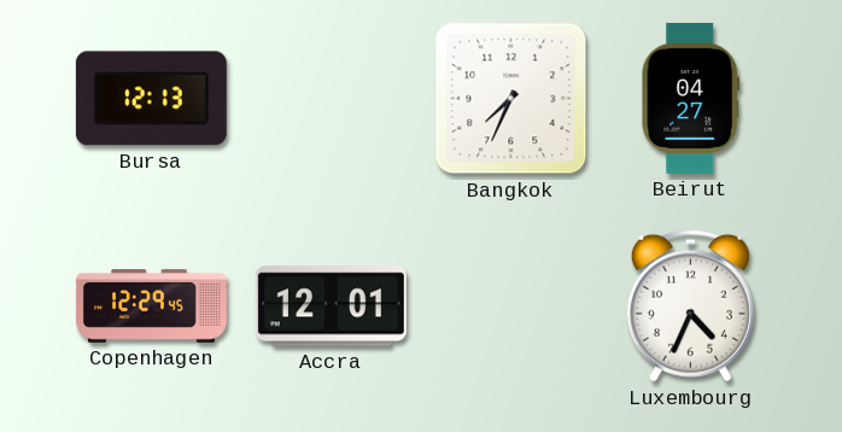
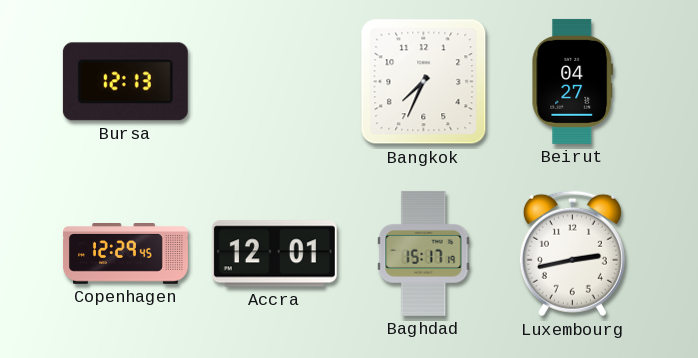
Baghdad: none -> 15:17 (424, 253)
Luxembourg: 4:34 -> 2:43 (572, 254)
